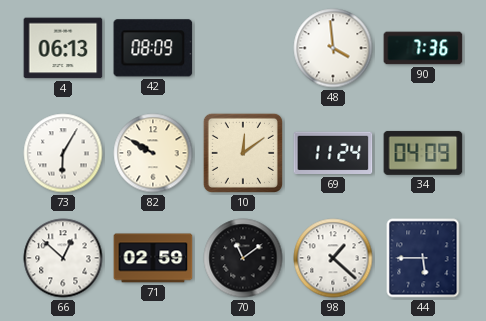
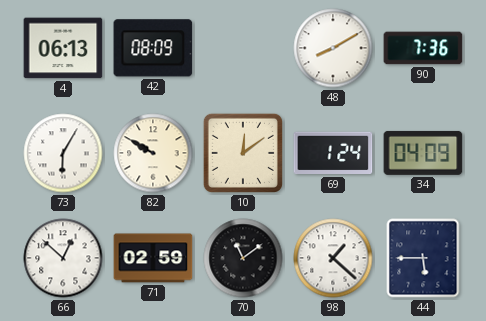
48: 3:59 -> 8:10 (333, 48)
69: 11:24 -> 1:24 (333, 153)
